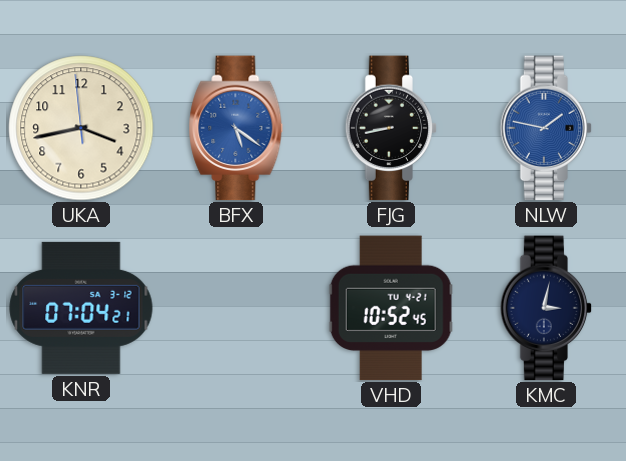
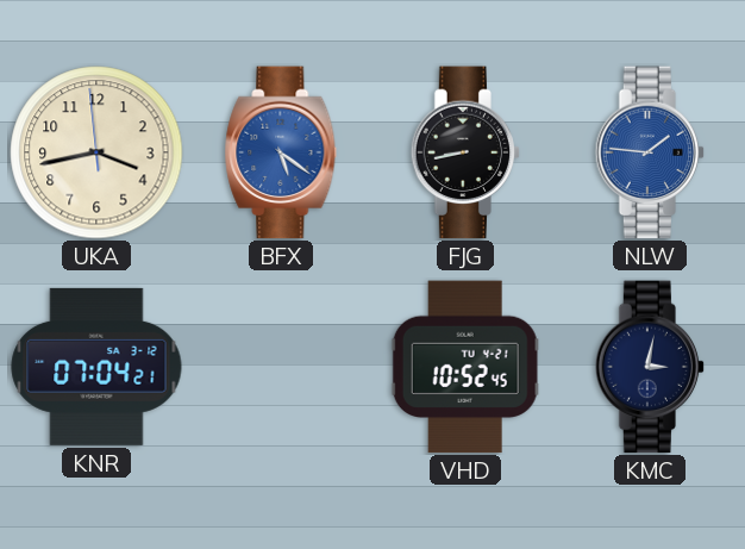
NLW: 1:47 -> 1:46 (650, 152)
